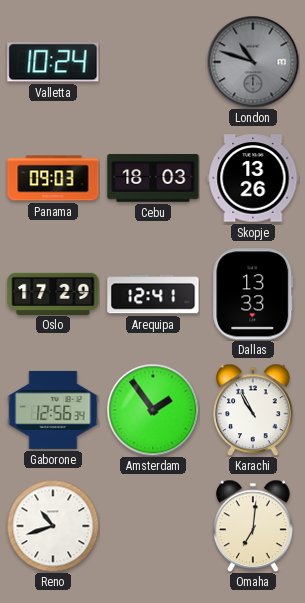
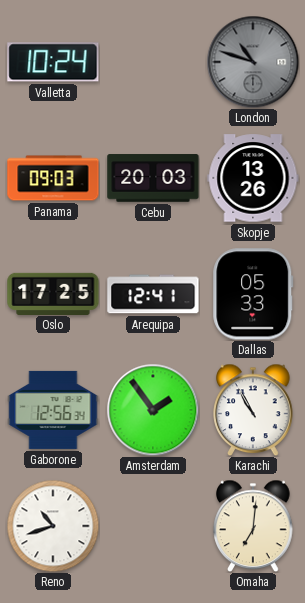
Cebu: 18:03 -> 20:03 (153, 178)
Oslo: 17:29 -> 17:25 (53, 293)
Dallas: 13:33 -> 05:33 (253, 294)
